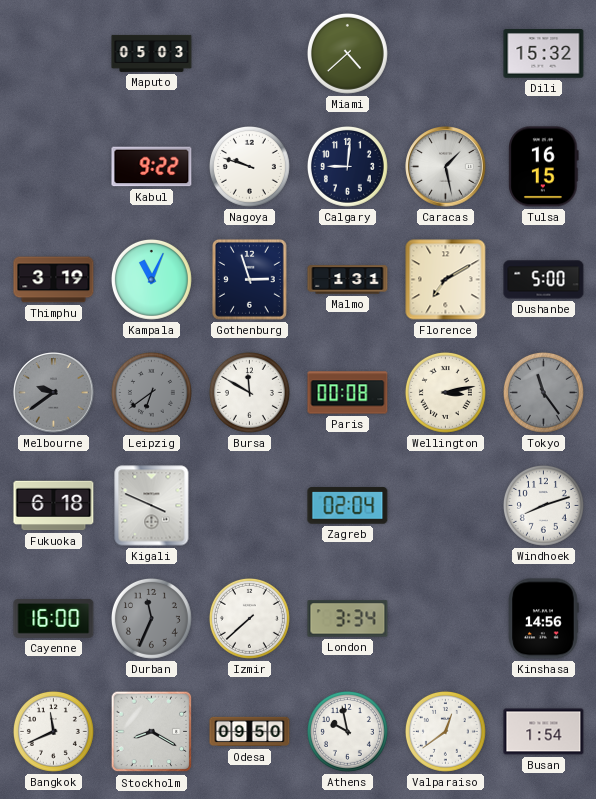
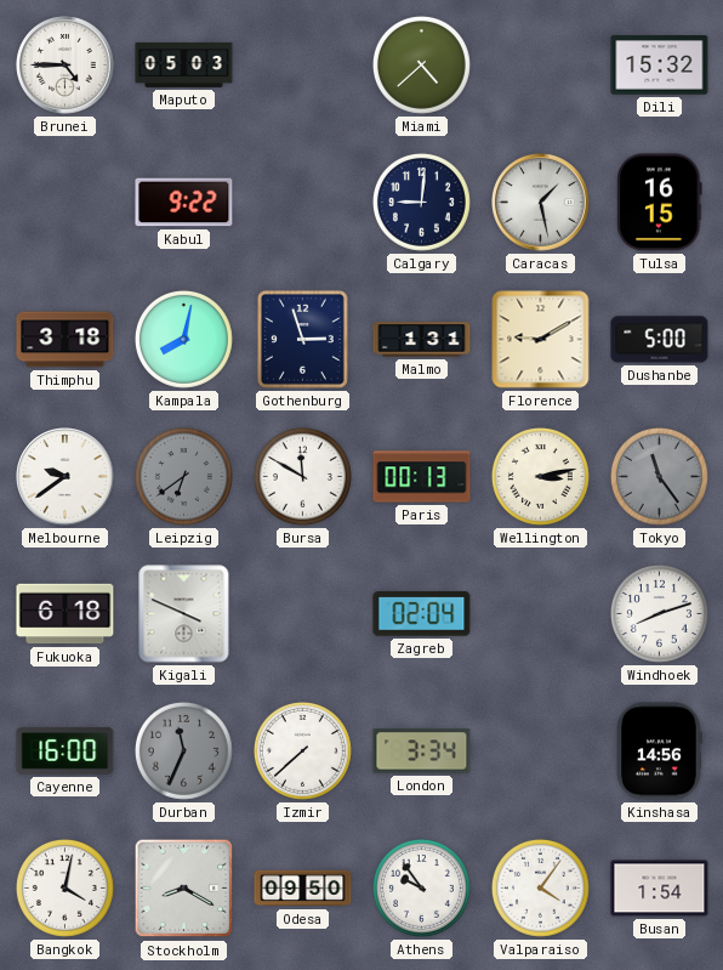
Brunei: none -> 4:45 (66, 66)
Nagoya: 9:48 -> none (249, 166)
Thimphu: 3:19 -> 3:18 (66, 340)
Kampala: 11:04 -> 8:02 (183, 339)
Florence: 7:10 -> 9:10 (541, 340)
Melbourne dial: grey -> white (66, 477)
Paris: 00:08 -> 00:13 (422, 477)
Bangkok: 11:41 -> 4:02 (64, 887)
Athens: 9:58 -> 9:54 (421, 887)
Valparaiso: 12:39 -> 4:06 (540, 887)
